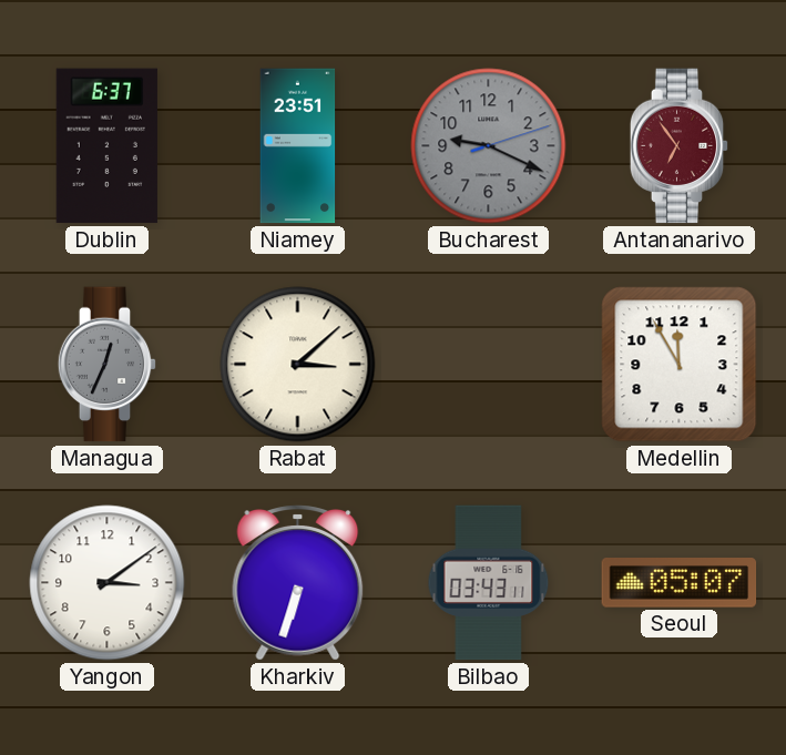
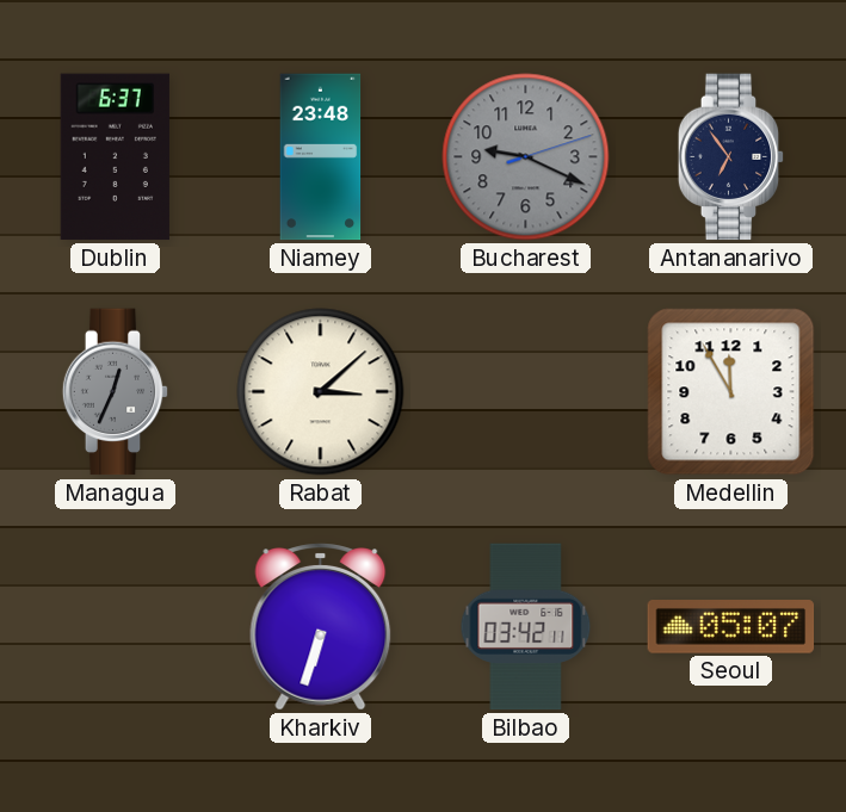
Niamey: 23:51 -> 23:48 (321, 157)
Antananarivo dial: burgundy -> navy (731, 157)
Yangon: 3:09 -> none (108, 583)
Bilbao: 03:43 -> 03:42 (526, 627)
